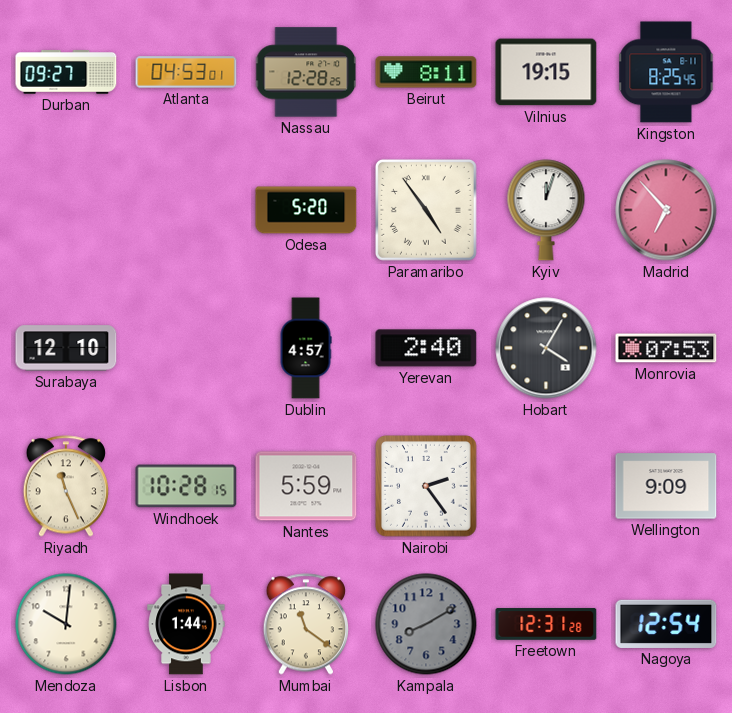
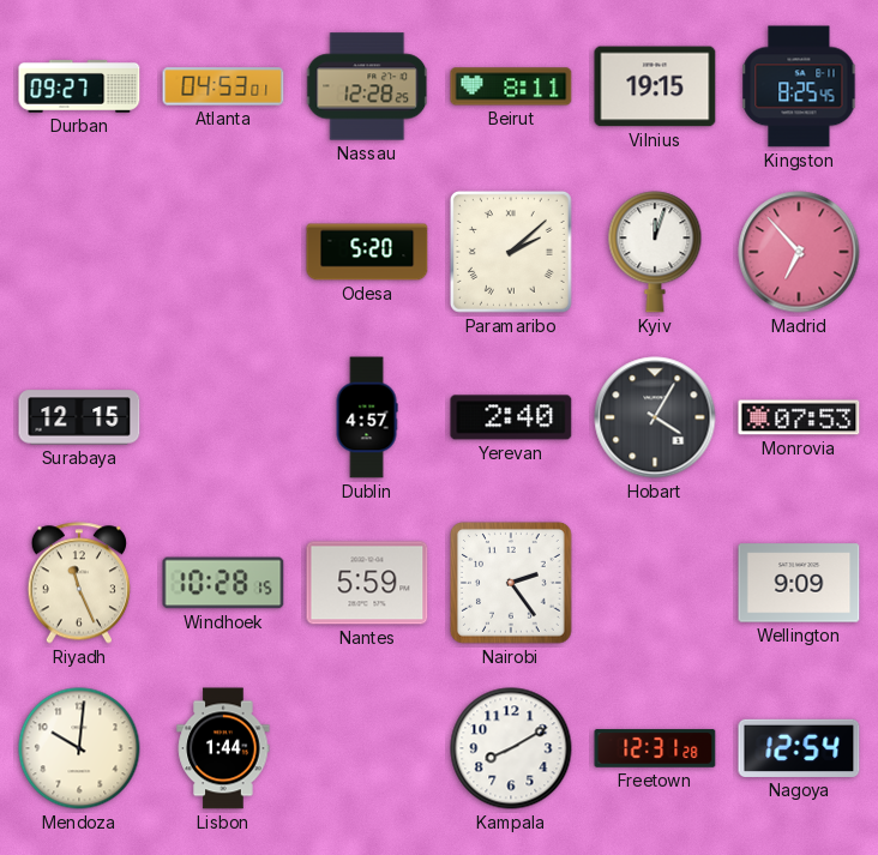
Paramaribo: 4:54 -> 2:08 (511, 252)
Surabaya: 12:10 -> 12:15 (79, 417)
Mumbai: 11:21 -> none (305, 624)
Kampala dial: grey -> white (511, 748)
